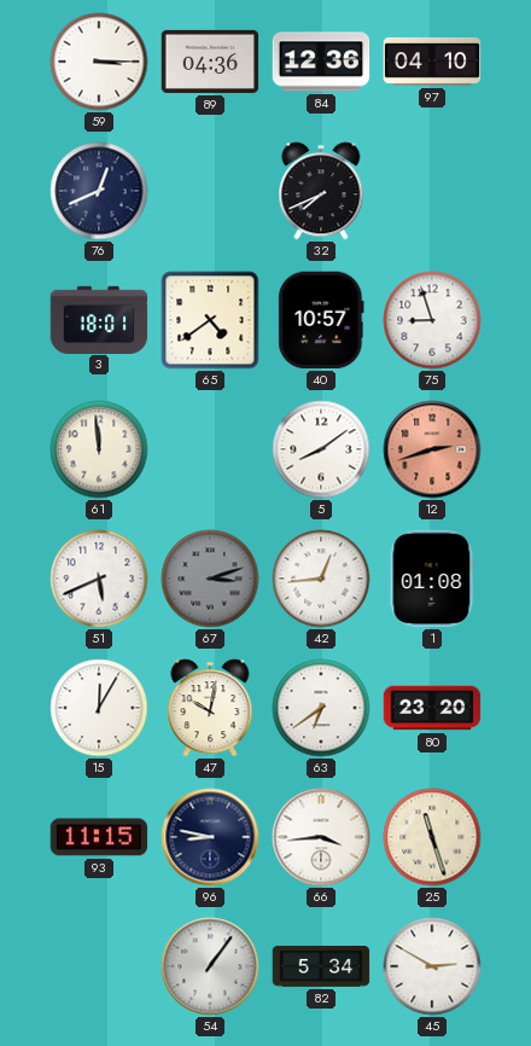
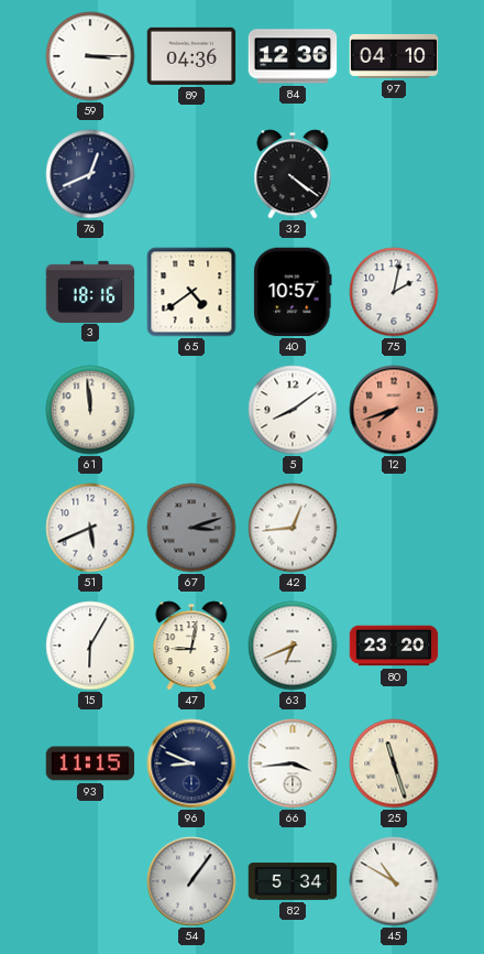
32: 7:41 -> 4:21 (293, 174)
3: 18:01 -> 18:16 (90, 291)
75: 8:57 -> 2:02 (394, 292)
12: 2:42 -> 7:42 (394, 410)
1: 01:08 -> none (432, 579)
15: 12:05 -> 6:05 (90, 646)
47: 10:02 -> 9:02 (191, 646)
63: 6:39 -> 6:41 (293, 646)
96: 8:47 -> 8:49 (191, 763)
45: 2:50 -> 10:50 (394, 881)
